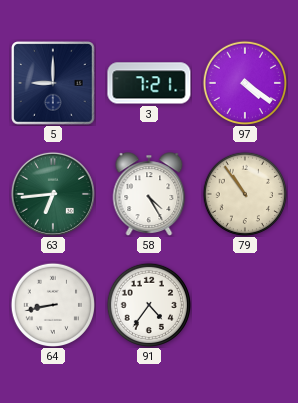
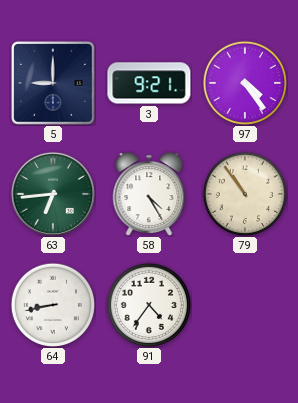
3: 7:21 -> 9:21 (149, 83)
97: 4:21 -> 4:24 (244, 82)
